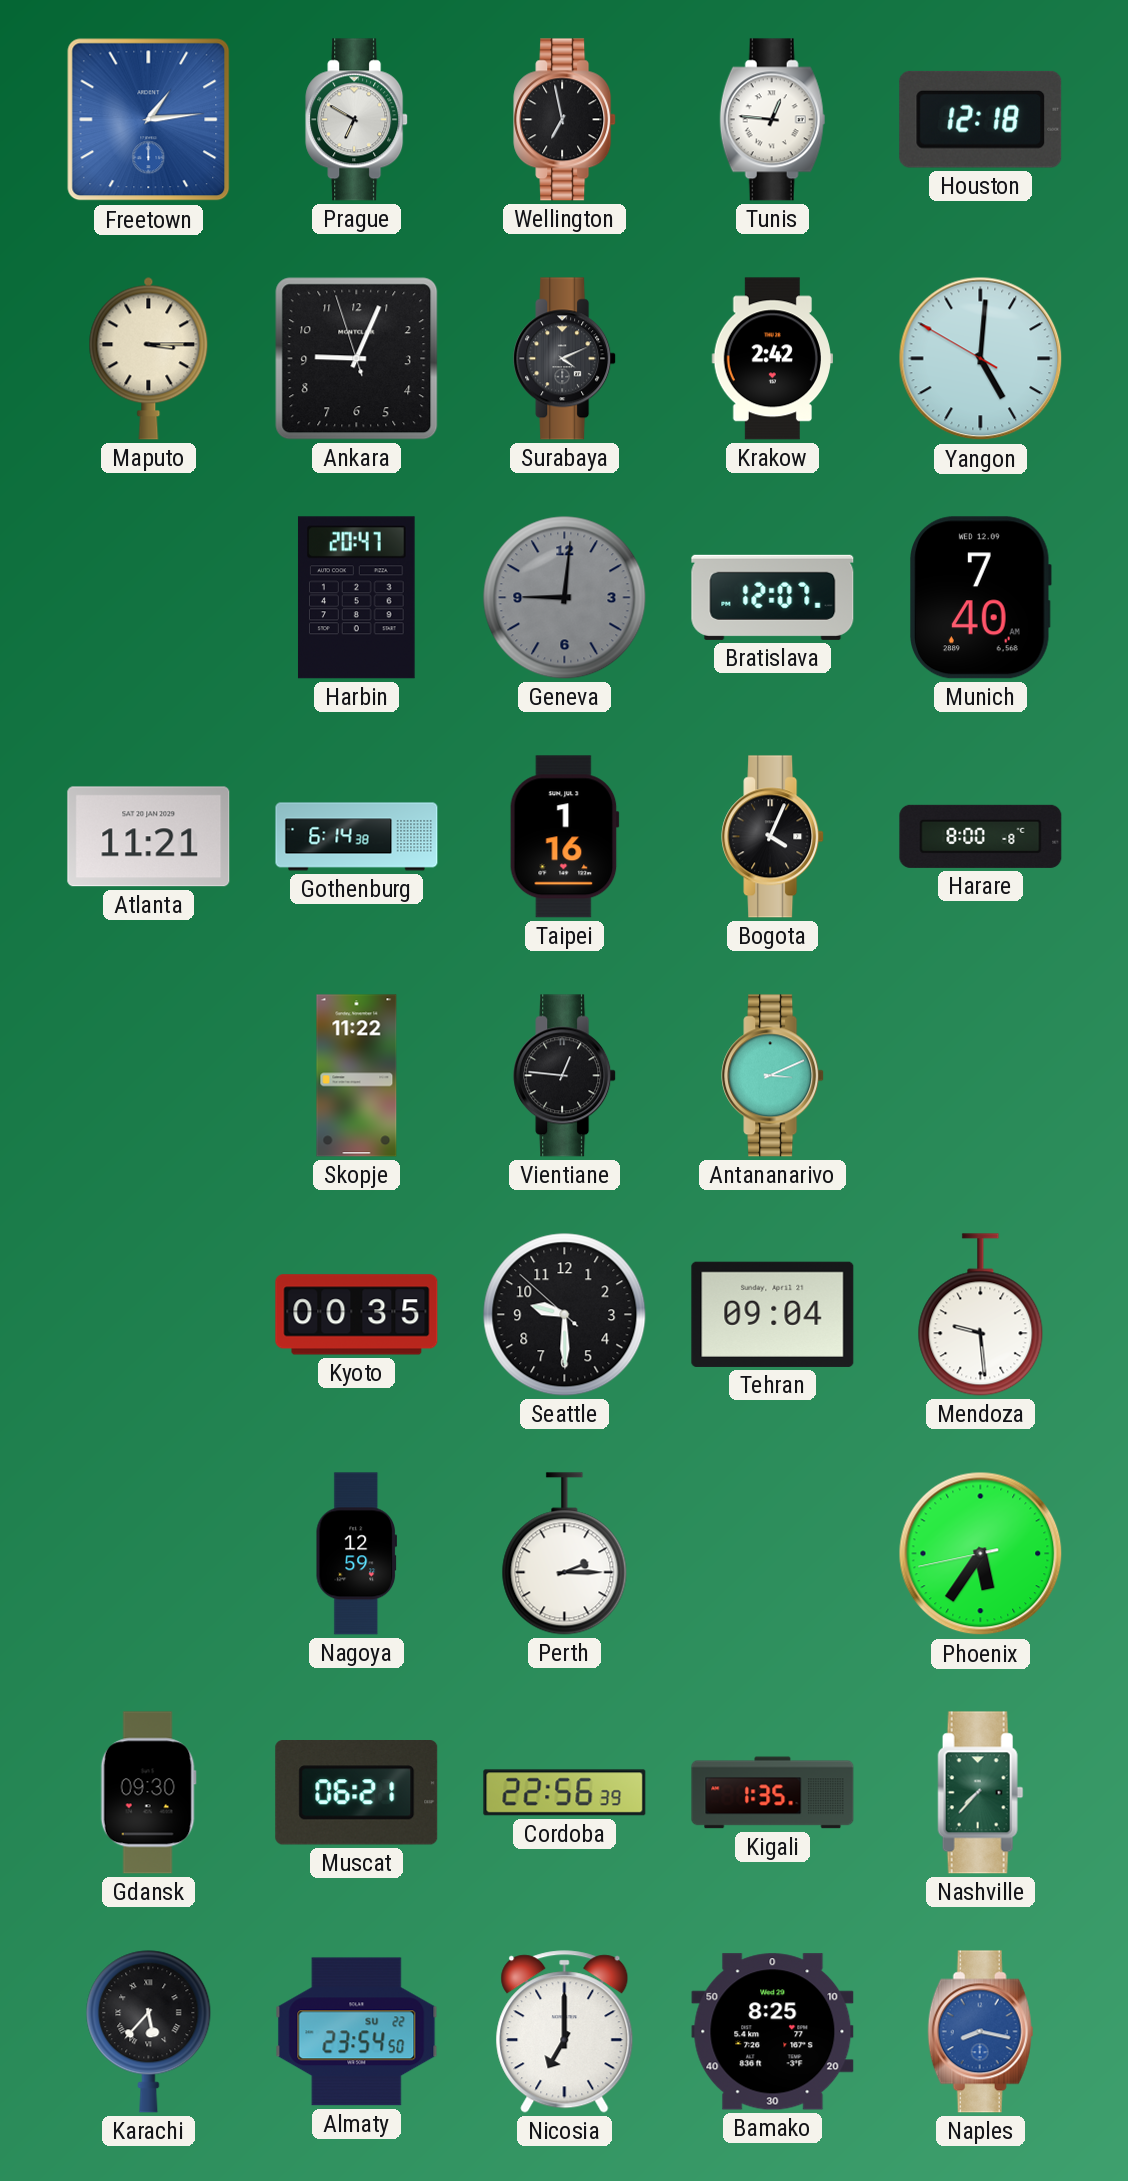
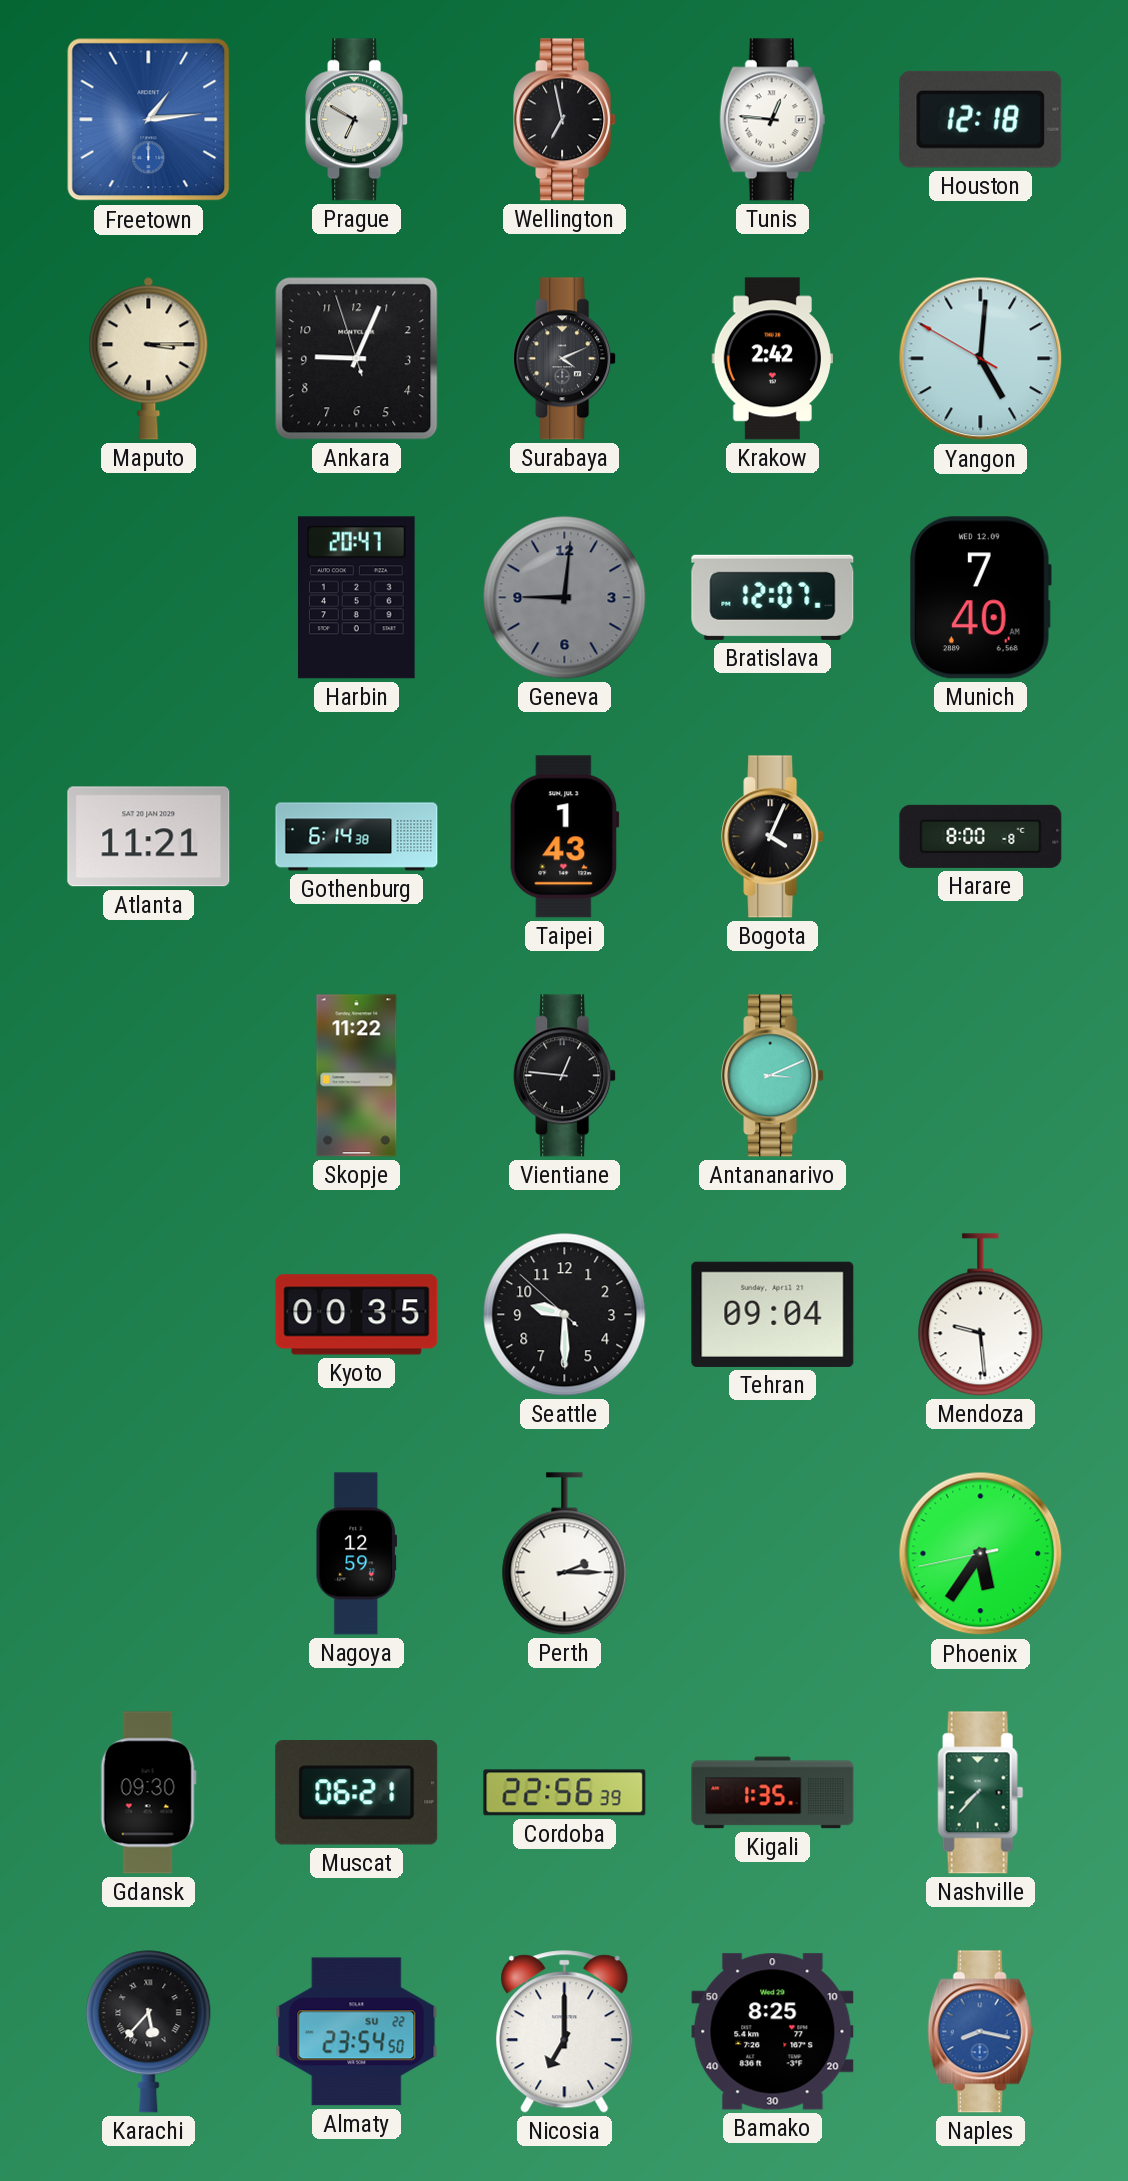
Taipei: 1:16 -> 1:43 (564, 837)
